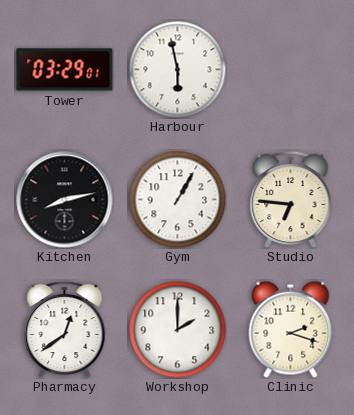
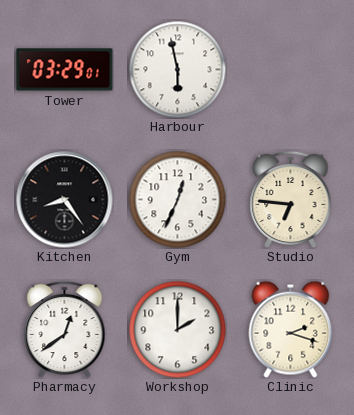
Kitchen: 8:13 -> 8:24 (65, 200)
Gym: 1:05 -> 12:34 (177, 199)
